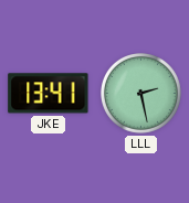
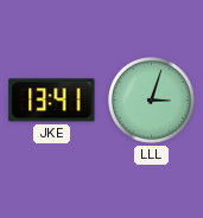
LLL: 2:28 -> 3:03 (152, 101)
